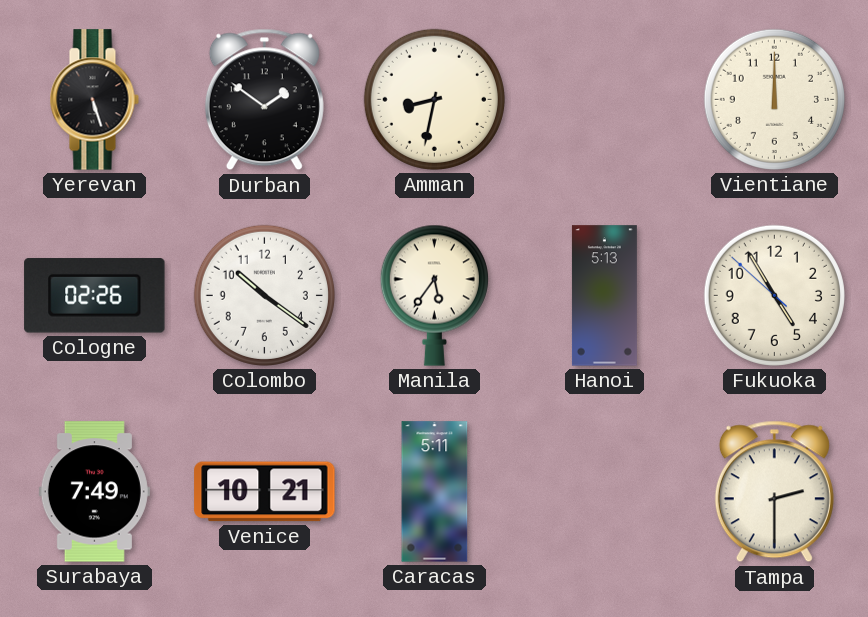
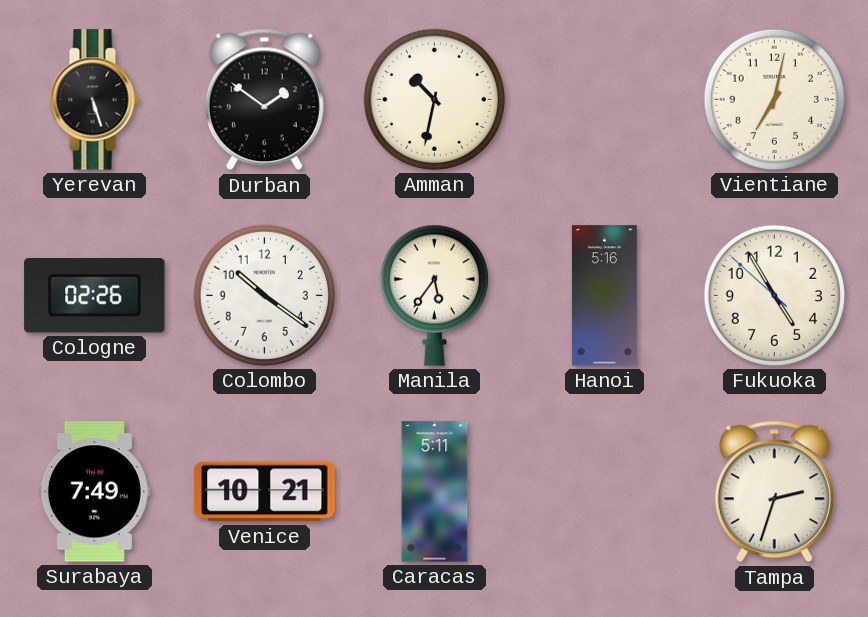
Amman: 8:32 -> 10:32 (434, 99)
Vientiane: 12:00 -> 7:02 (774, 99)
Hanoi: 5:13 -> 5:16 (604, 296)
Tampa: 2:30 -> 2:33 (774, 492)
